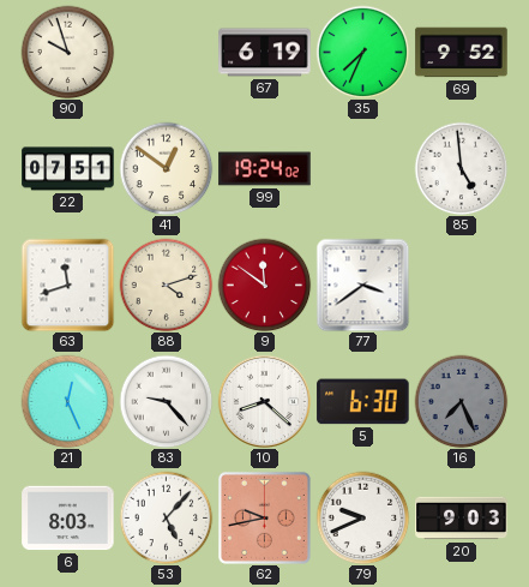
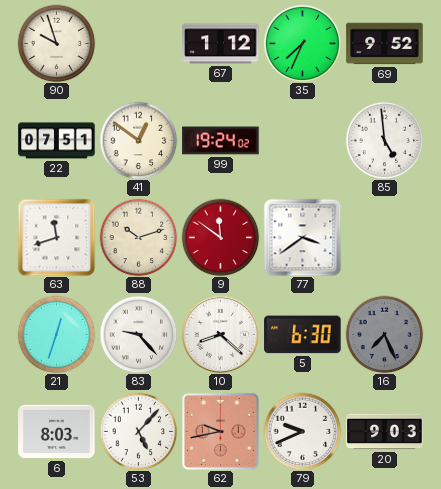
67: 6:19 -> 1:12 (221, 44)
88: 4:12 -> 10:12 (138, 237)
21: 12:26 -> 12:33 (56, 334)
